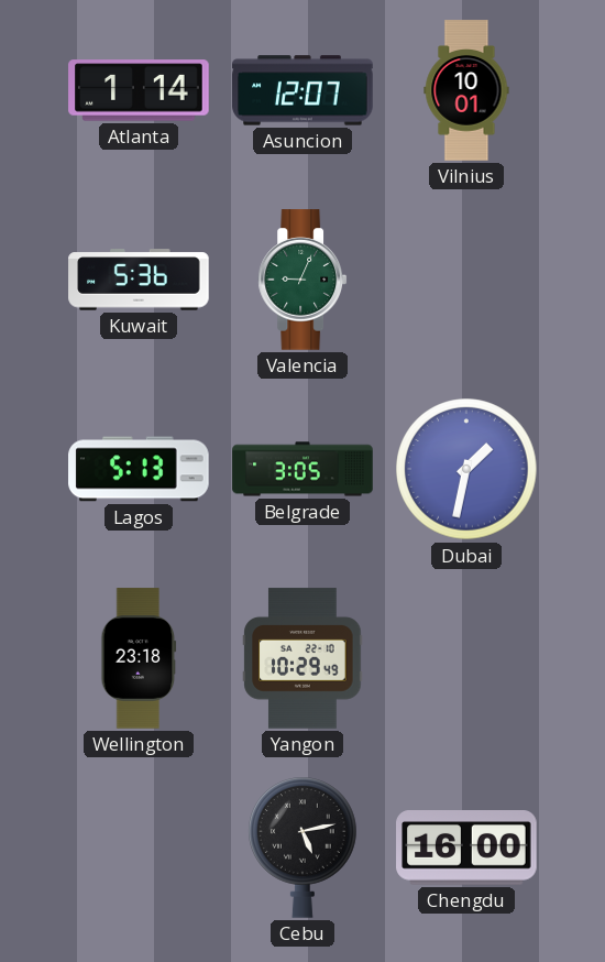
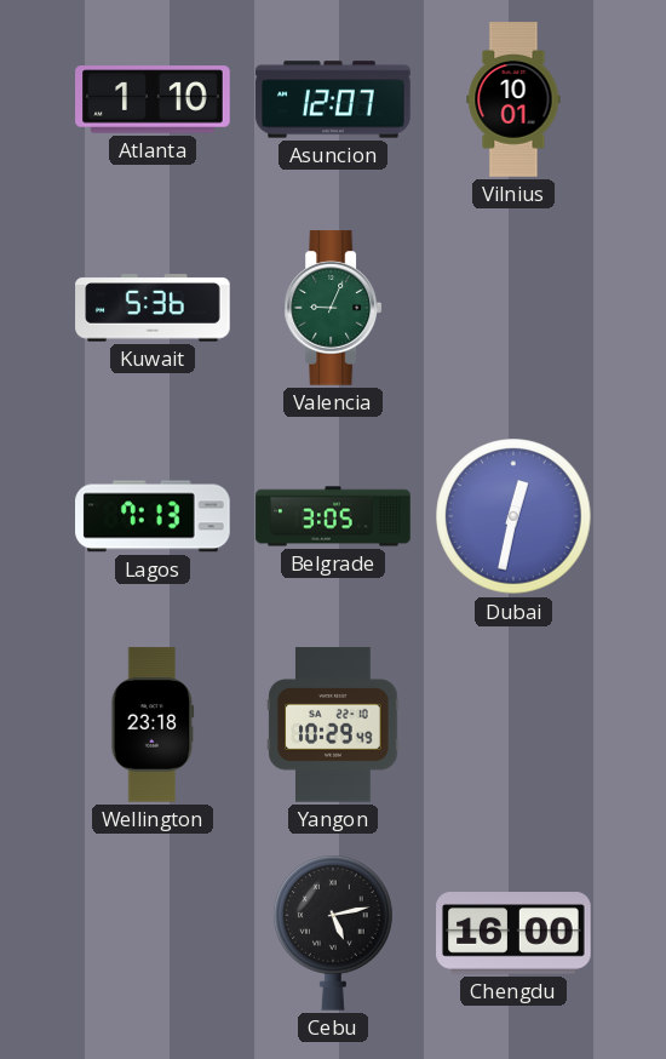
Atlanta: 1:14 -> 1:10 (153, 99)
Lagos: 5:13 -> 7:13 (153, 516)
Dubai: 1:32 -> 12:32 (513, 516)
